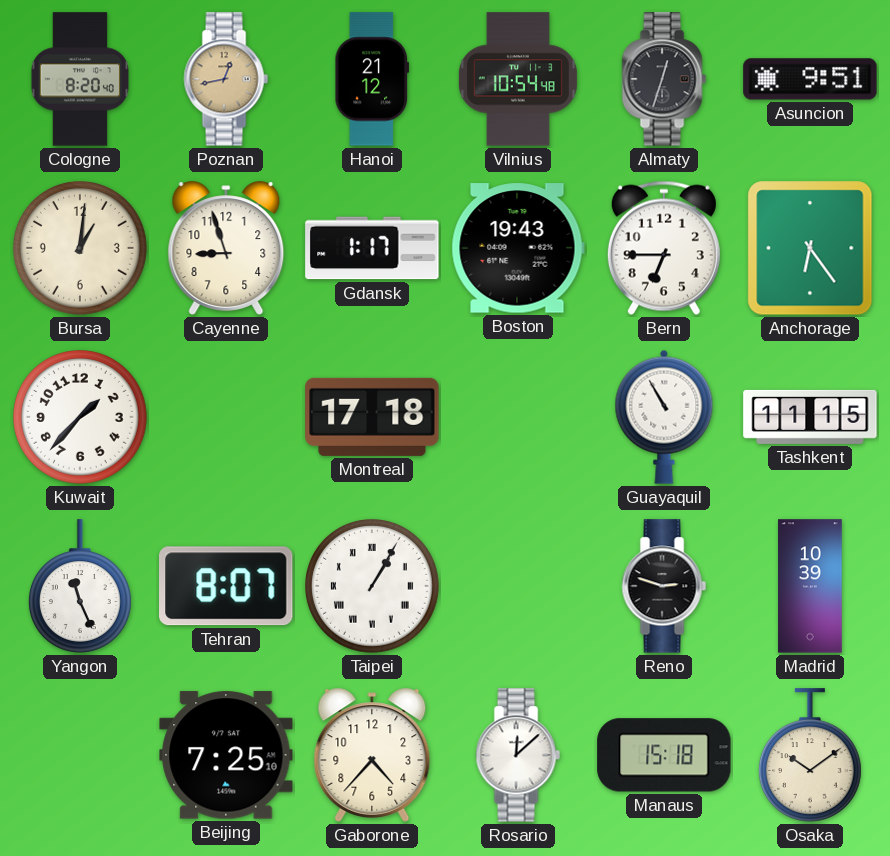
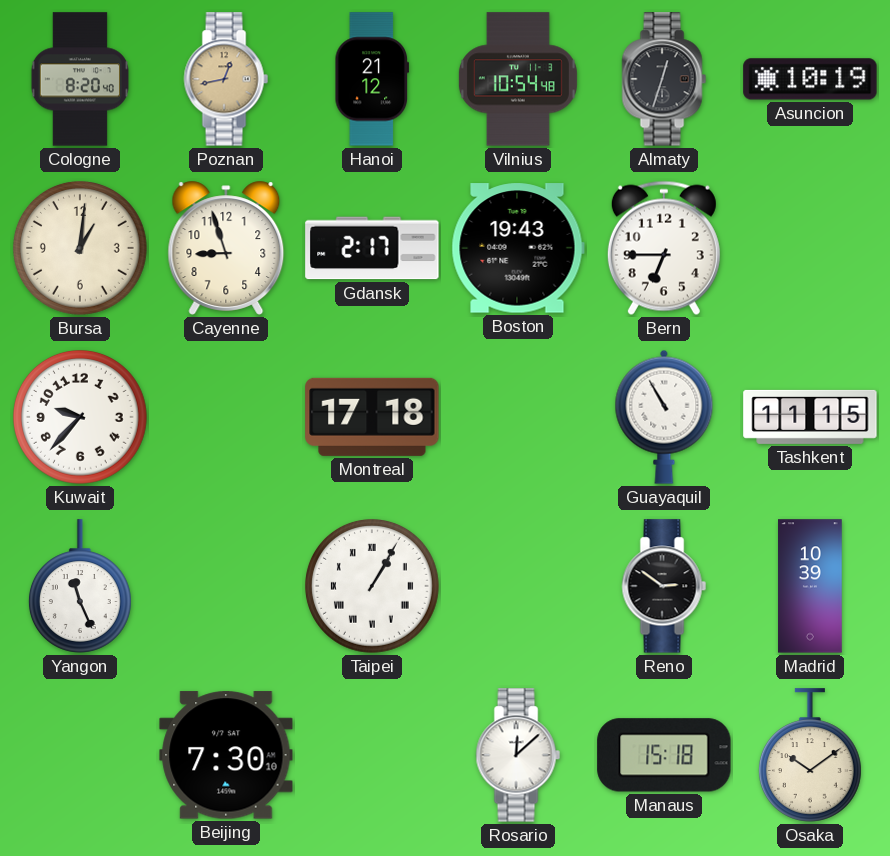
Asuncion: 9:51 -> 10:19 (810, 79)
Gdansk: 1:17 -> 2:17 (372, 248)
Anchorage: 6:24 -> none (810, 248)
Kuwait: 1:37 -> 9:37 (81, 418)
Tehran: 8:07 -> none (227, 586)
Reno: 2:48 -> 2:51 (664, 586)
Beijing: 7:25 -> 7:30 (226, 755)
Gaborone: 4:37 -> none (372, 755)
